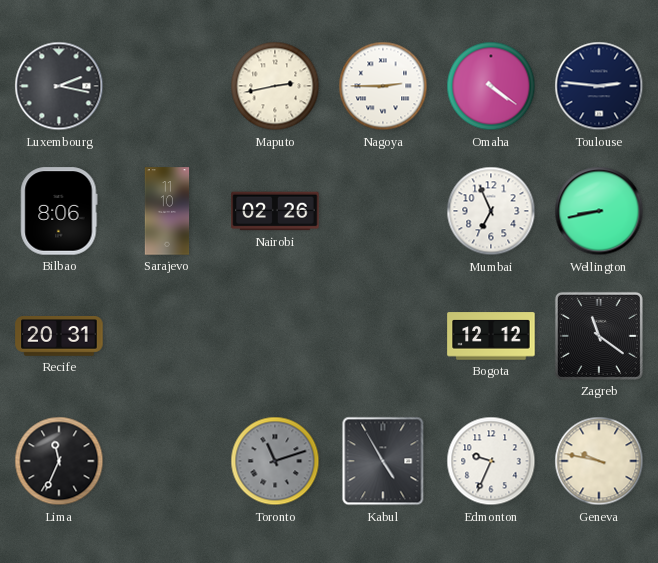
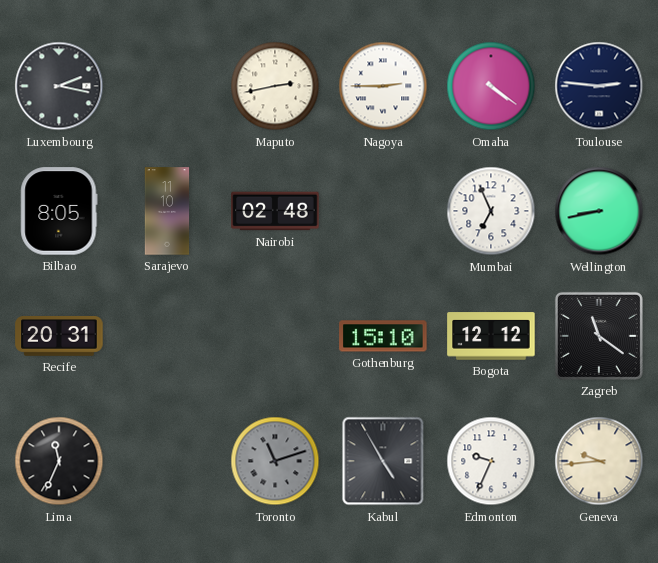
Bilbao: 8:06 -> 8:05 (59, 211)
Nairobi: 02:26 -> 02:48 (275, 211)
Gothenburg: none -> 15:10 (383, 336)
Geneva: 9:47 -> 9:44 (599, 461)
